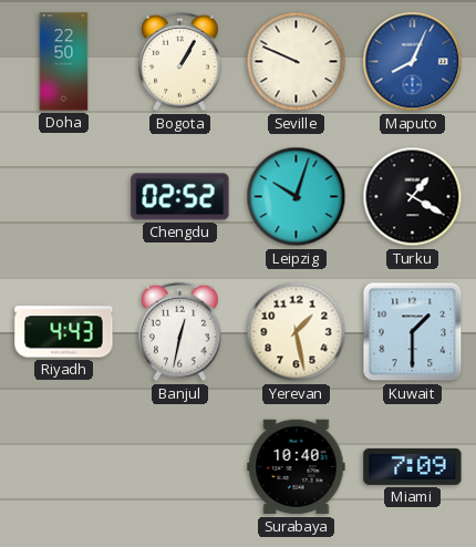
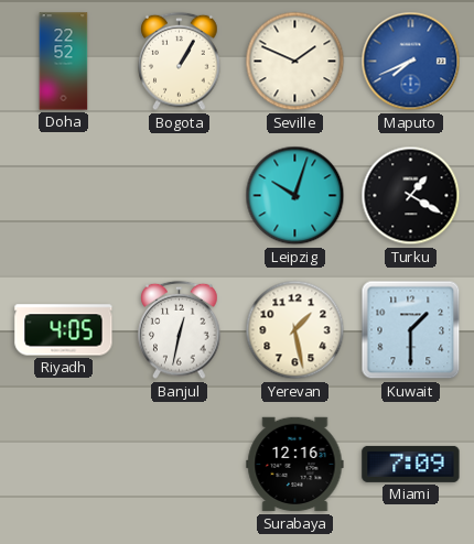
Doha: 22:50 -> 22:52 (64, 62)
Seville: 9:49 -> 1:49 (295, 62)
Maputo: 8:04 -> 7:41 (411, 62)
Chengdu: 02:52 -> none (180, 197)
Riyadh: 4:43 -> 4:05 (64, 330)
Surabaya: 10:40 -> 12:16 (295, 465)
